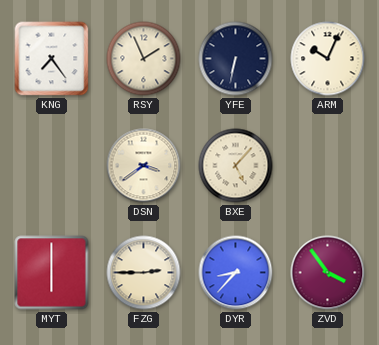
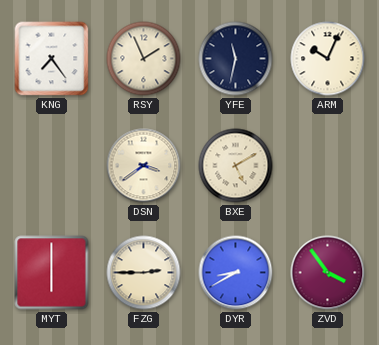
YFE: 6:32 -> 11:32 (236, 59)
BXE: 5:07 -> 5:10 (236, 166)
DYR: 8:37 -> 8:40 (236, 273)
